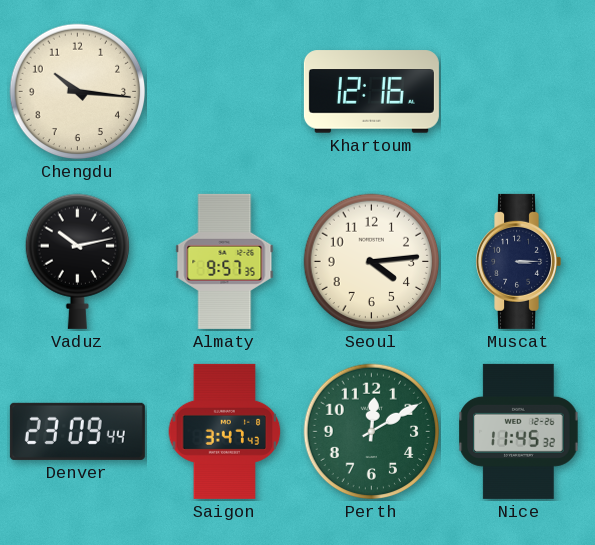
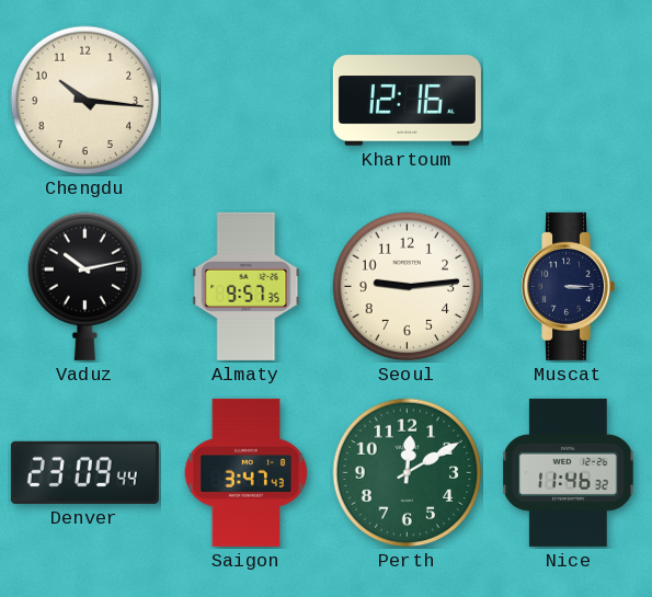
Seoul: 4:14 -> 9:14 (408, 287)
Nice: 11:45 -> 11:46 (569, 472)
